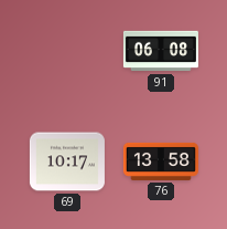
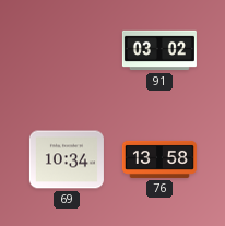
91: 06:08 -> 03:02 (159, 50)
69: 10:17 -> 10:34 (67, 159)
